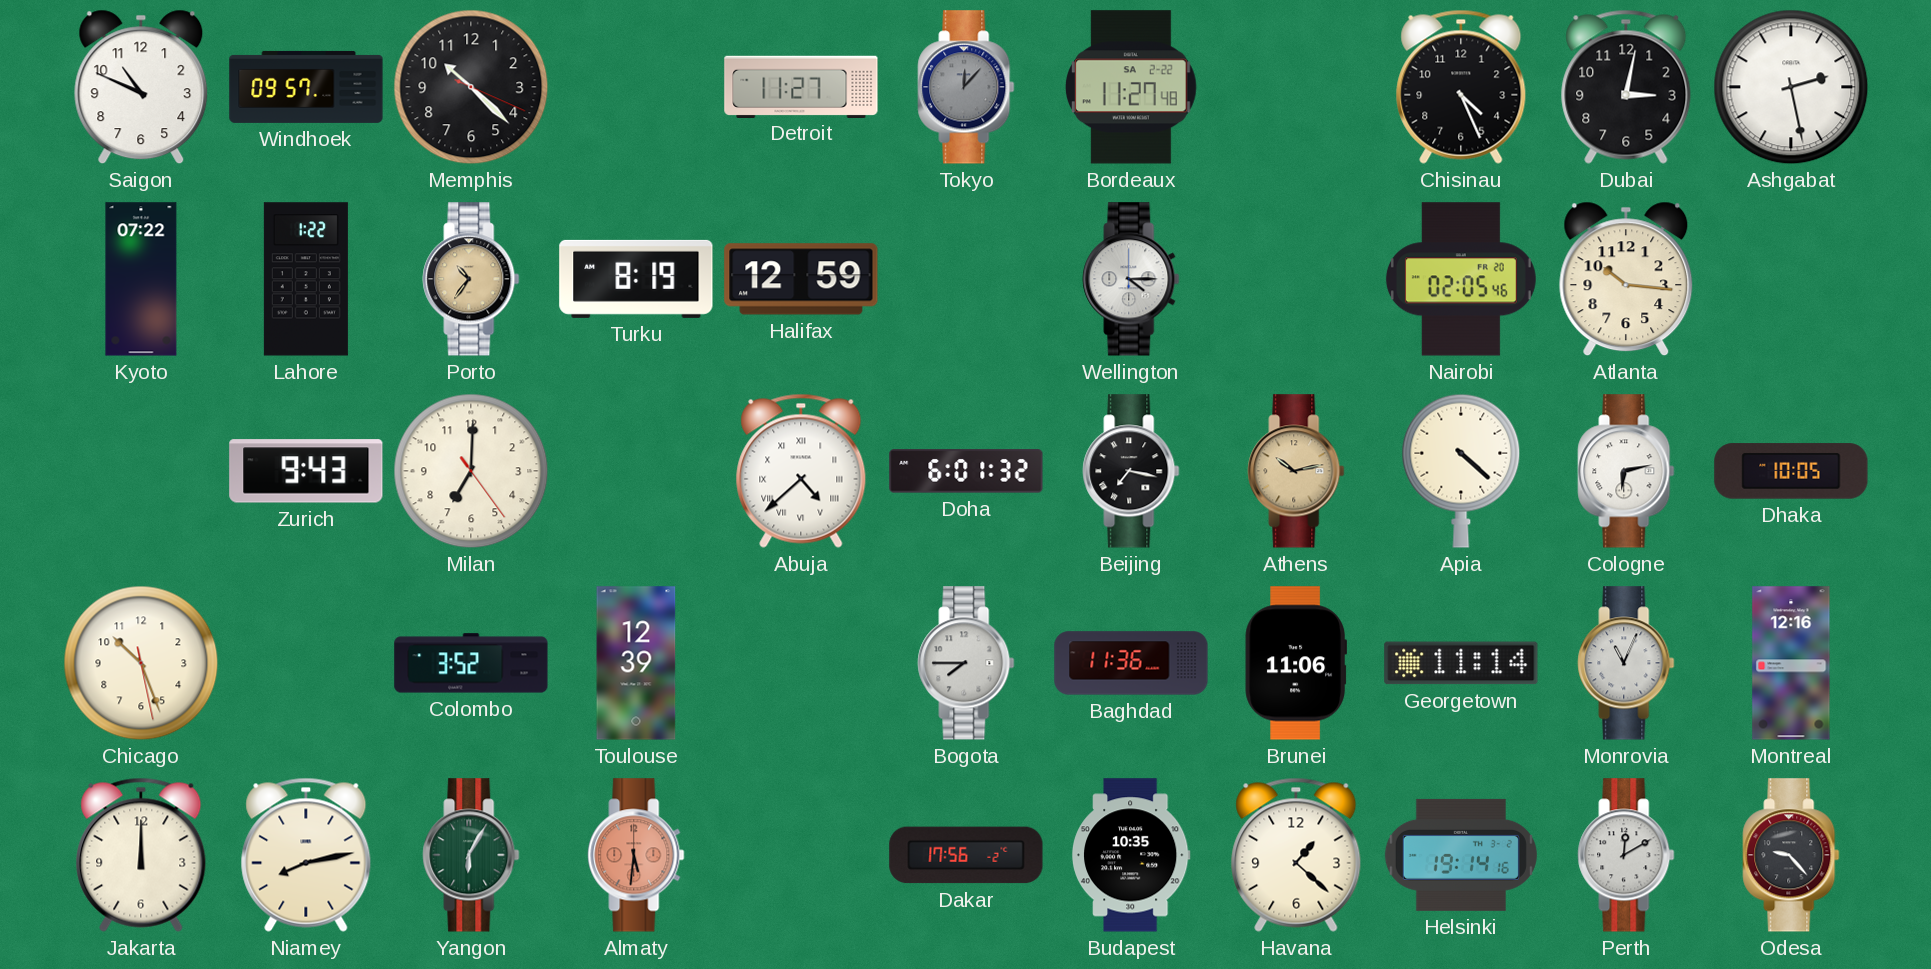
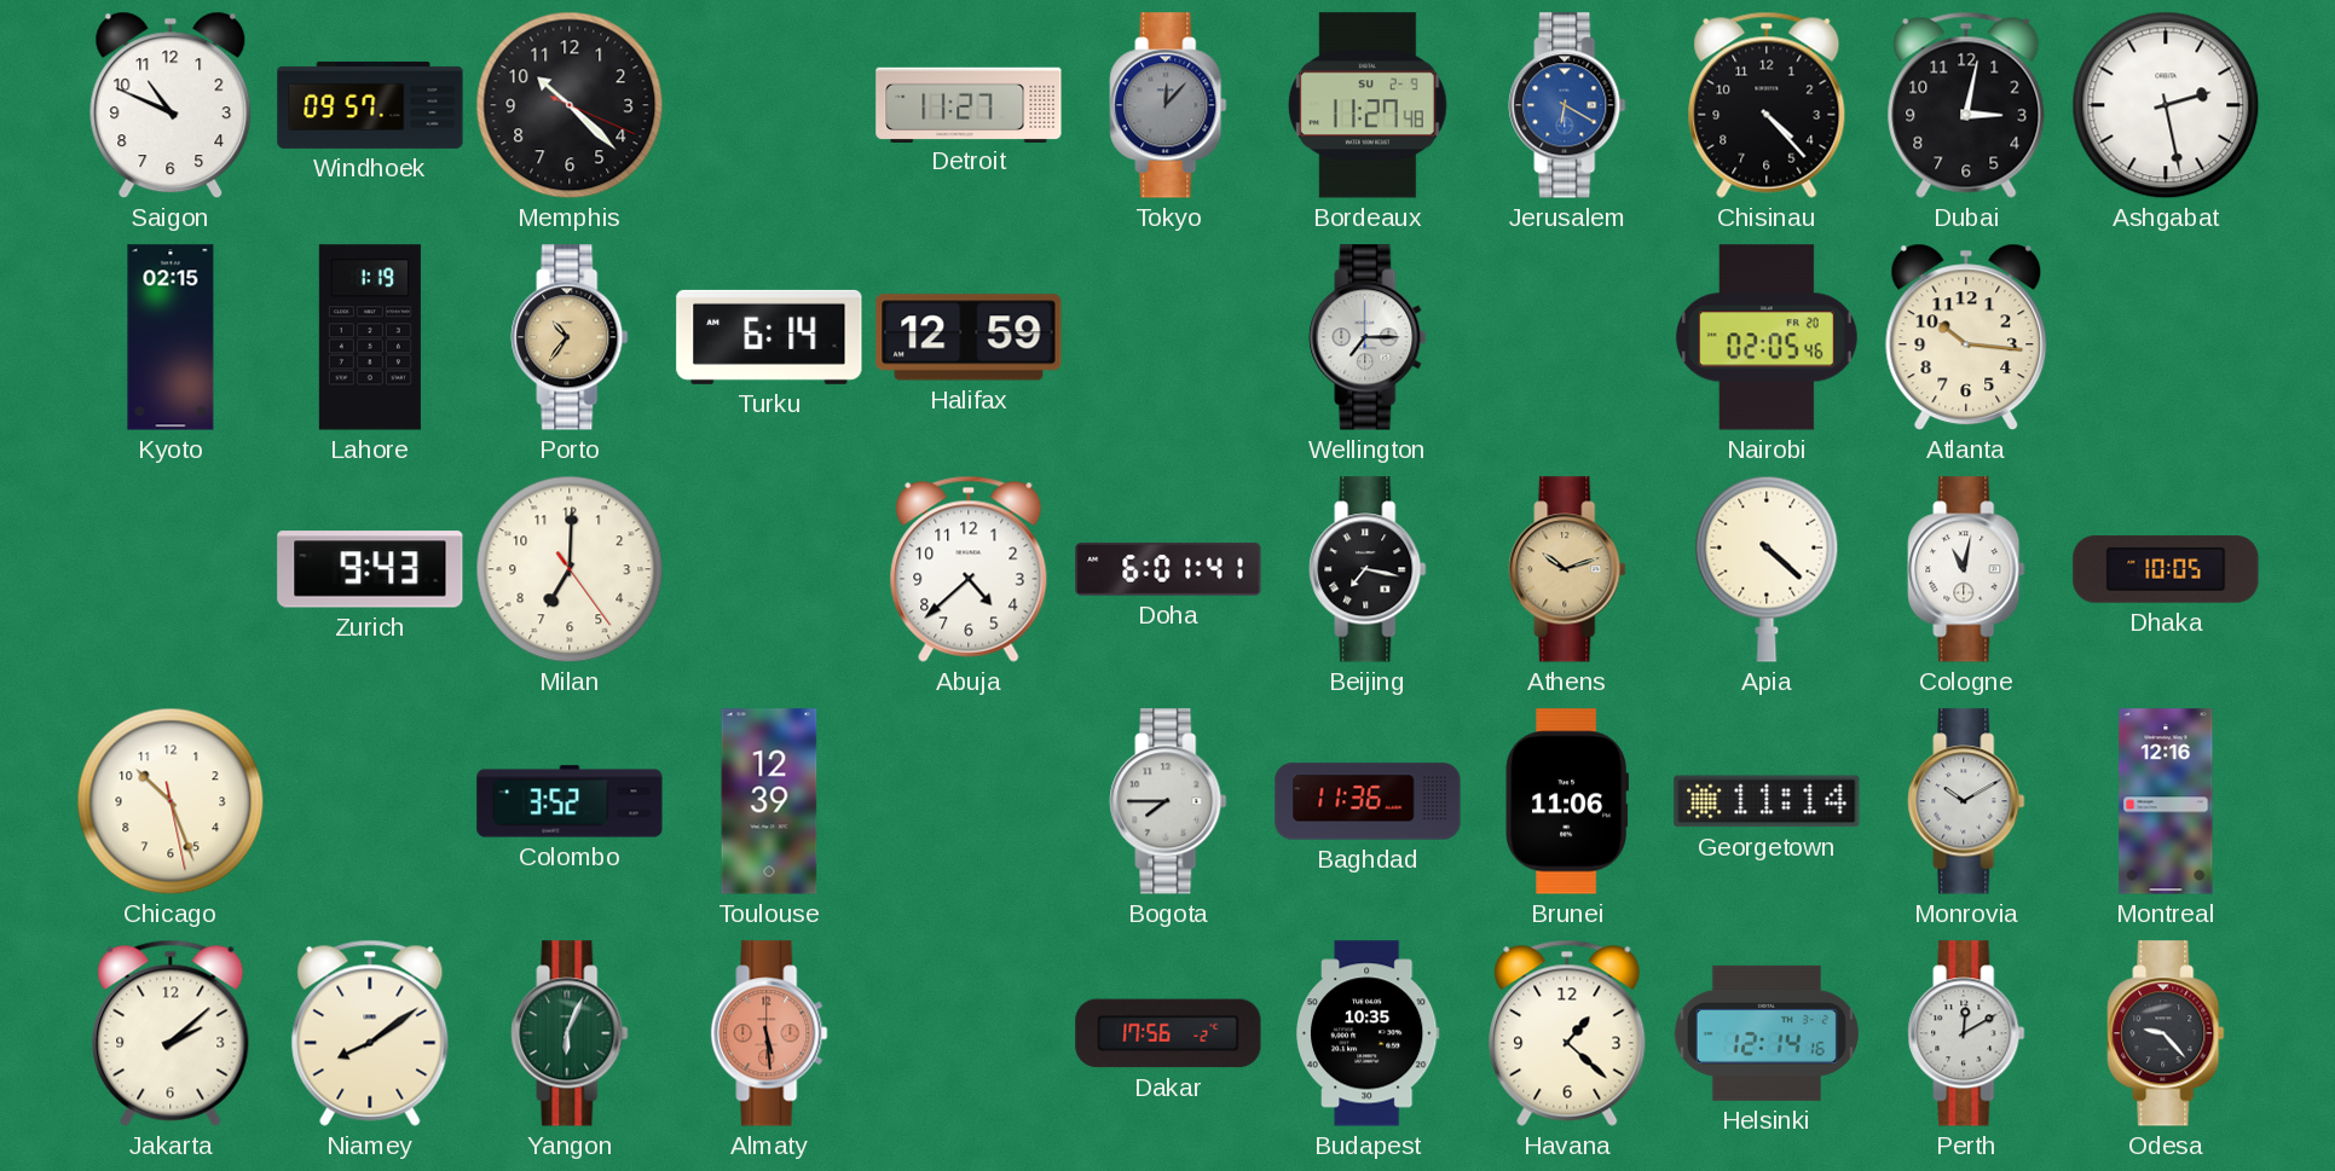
Bordeaux date: SA 2-22 -> SU 2-9 (1368, 105)
Jerusalem: none -> 6:20 (1567, 105)
Chisinau: 4:26 -> 4:23 (1767, 105)
Kyoto: 07:22 -> 02:15 (170, 337)
Lahore: 1:22 -> 1:19 (370, 337)
Turku: 8:19 -> 6:14 (769, 337)
Wellington: 4:15 -> 7:15 (1368, 337)
Abuja numerals: Roman -> Arabic (969, 569)
Doha: 6:01:32 -> 6:01:41 (1168, 569)
Athens: 10:13 -> 10:12 (1567, 569)
Cologne: 6:13 -> 11:02 (1966, 569)
Monrovia: 11:04 -> 10:10 (1966, 801)
Jakarta: 12:00 -> 2:08 (170, 1033)
Niamey: 8:13 -> 8:09 (370, 1033)
Yangon: 6:05 -> 6:04 (570, 1033)
Almaty: 5:31 -> 5:29 (769, 1033)
Helsinki: 19:14 -> 12:14 (1767, 1033)
